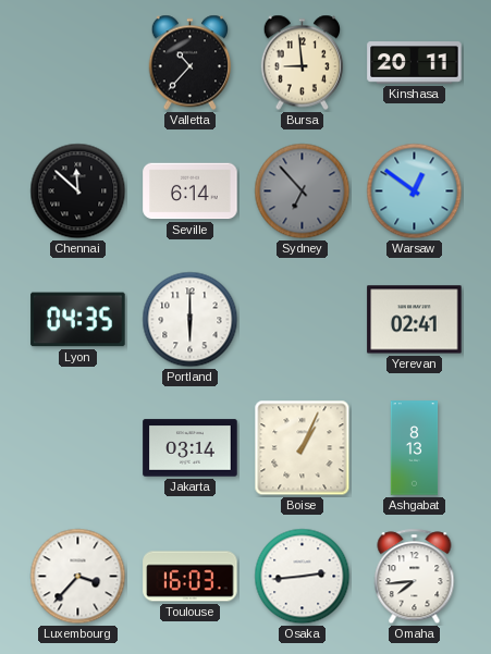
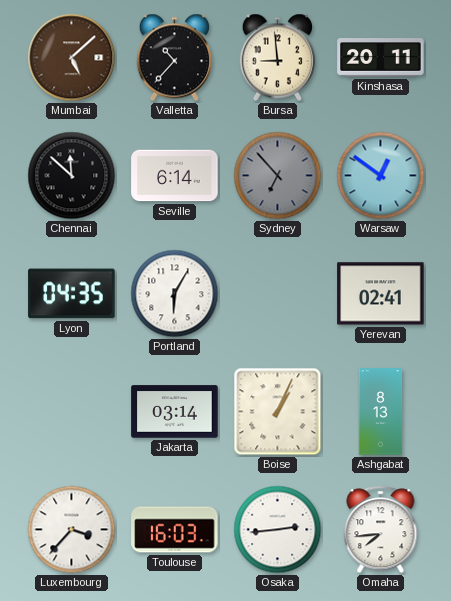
Mumbai: none -> 5:08 (72, 58)
Portland: 6:00 -> 6:05 (175, 294)
